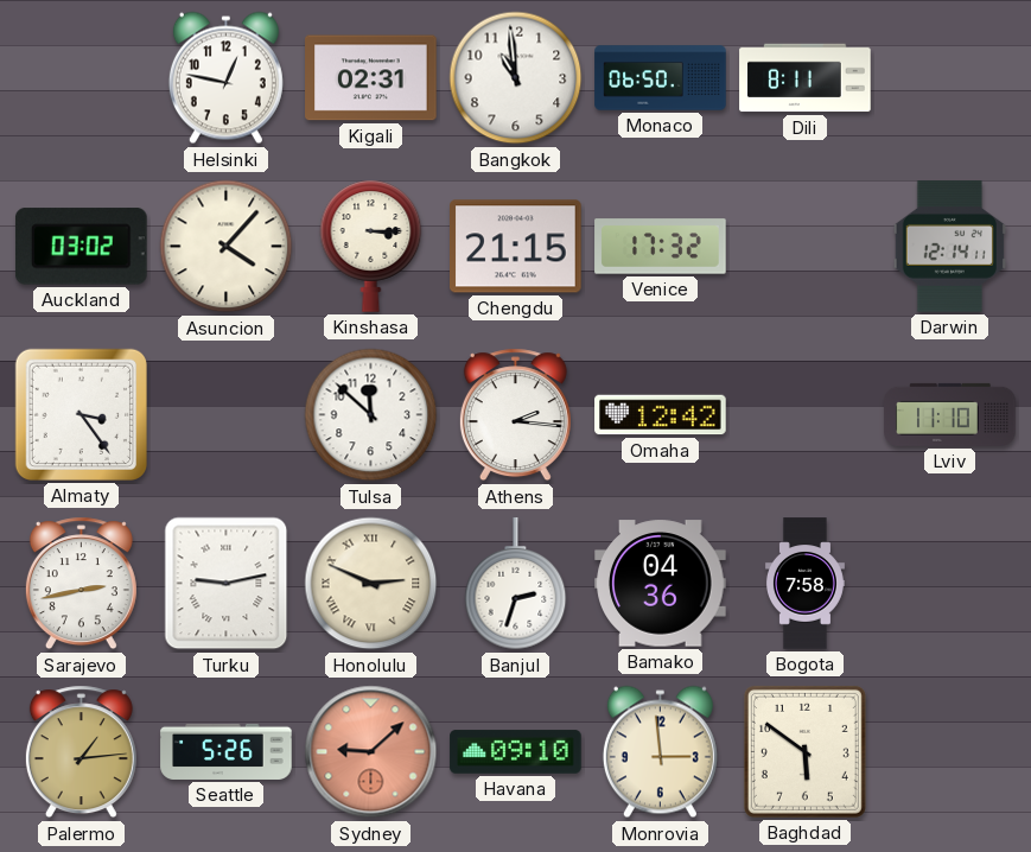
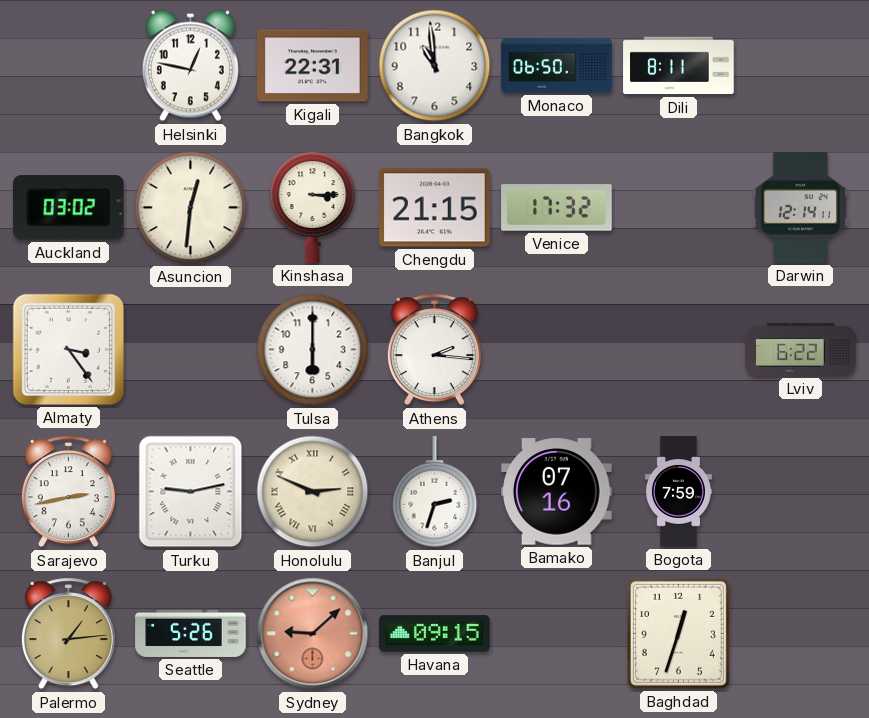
Kigali: 02:31 -> 22:31 (313, 66)
Asuncion: 4:07 -> 12:31 (191, 208)
Tulsa: 11:52 -> 6:00 (313, 350)
Omaha: 12:42 -> none (661, 415)
Lviv: 11:10 -> 6:22 (801, 349)
Bamako: 04:36 -> 07:16 (557, 492)
Bogota: 7:58 -> 7:59 (678, 492)
Havana: 09:10 -> 09:15 (435, 634)
Monrovia: 2:59 -> none (660, 752)
Baghdad: 5:51 -> 12:33 (678, 633)
